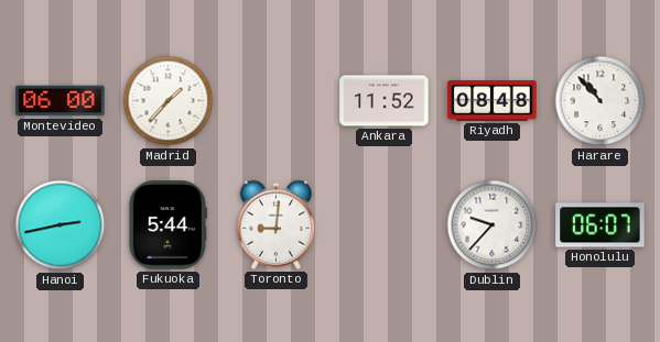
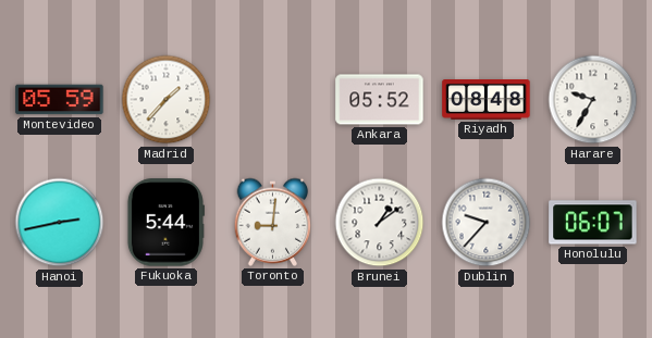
Montevideo: 06:00 -> 05:59 (60, 100)
Ankara: 11:52 -> 05:52 (380, 100)
Harare: 10:53 -> 9:35 (593, 100)
Brunei: none -> 1:09 (380, 223)
